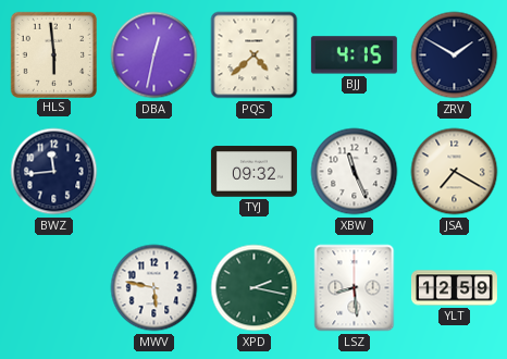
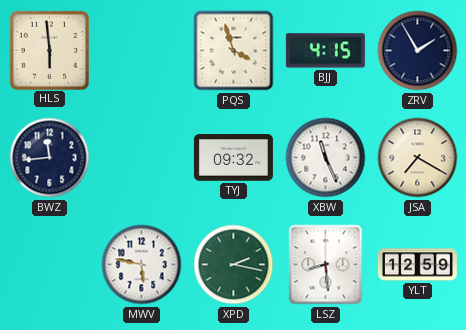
DBA: 12:32 -> none (154, 55)
PQS: 4:38 -> 3:57 (234, 51)
ZRV: 1:50 -> 1:55 (418, 51)
